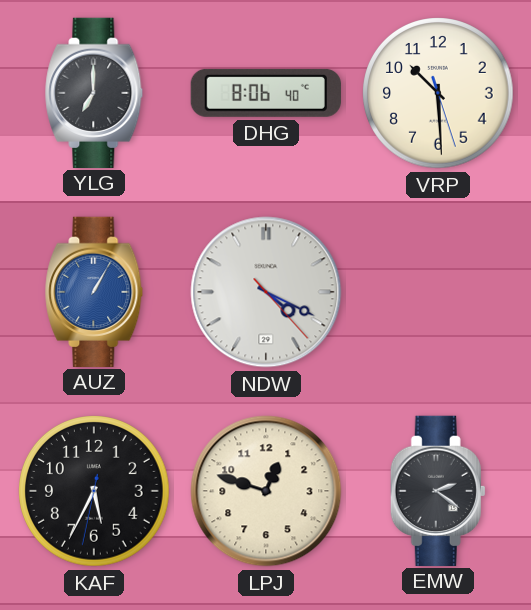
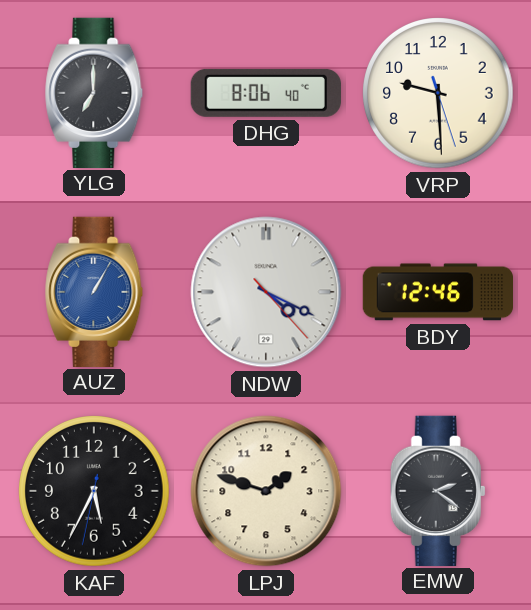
VRP: 10:29 -> 9:29 (438, 93)
BDY: none -> 12:46 (437, 292)
LPJ: 12:48 -> 1:48 (266, 491)
